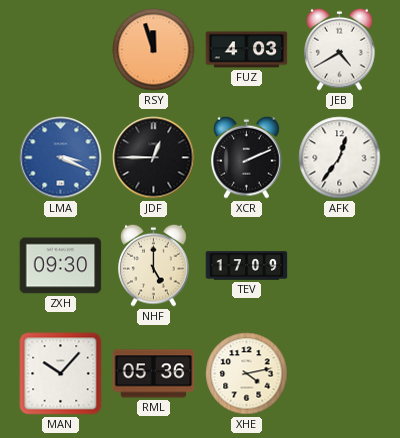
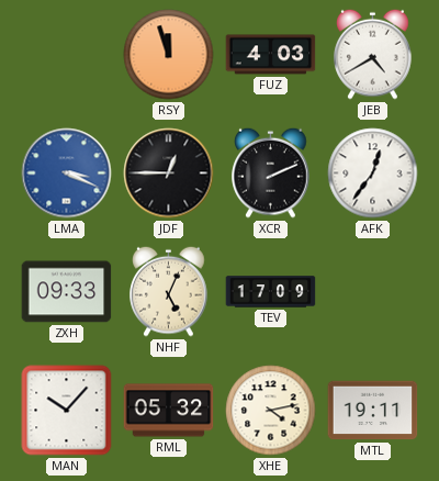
ZXH: 09:30 -> 09:33 (67, 292)
NHF: 5:00 -> 5:04 (169, 291)
RML: 05:36 -> 05:32 (169, 411)
MTL: none -> 19:11 (373, 411)
